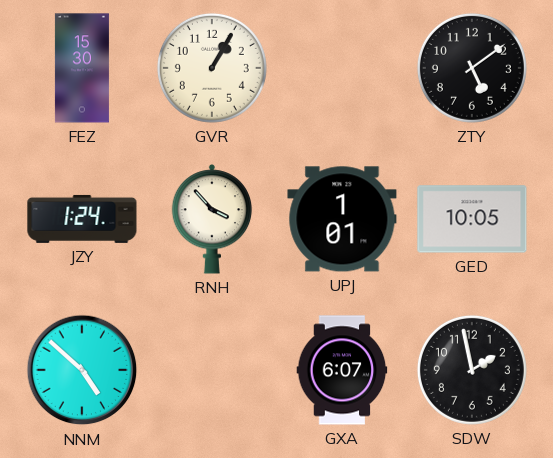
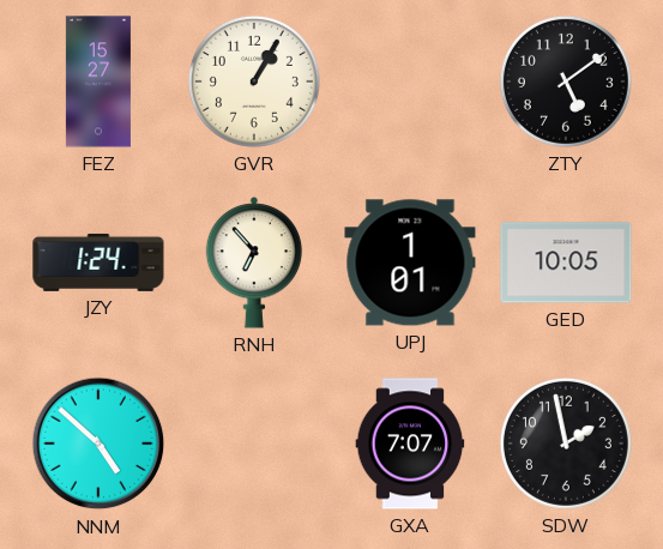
FEZ: 15:30 -> 15:27 (98, 82)
RNH: 3:53 -> 6:53 (254, 263)
GXA: 6:07 -> 7:07 (410, 444)
